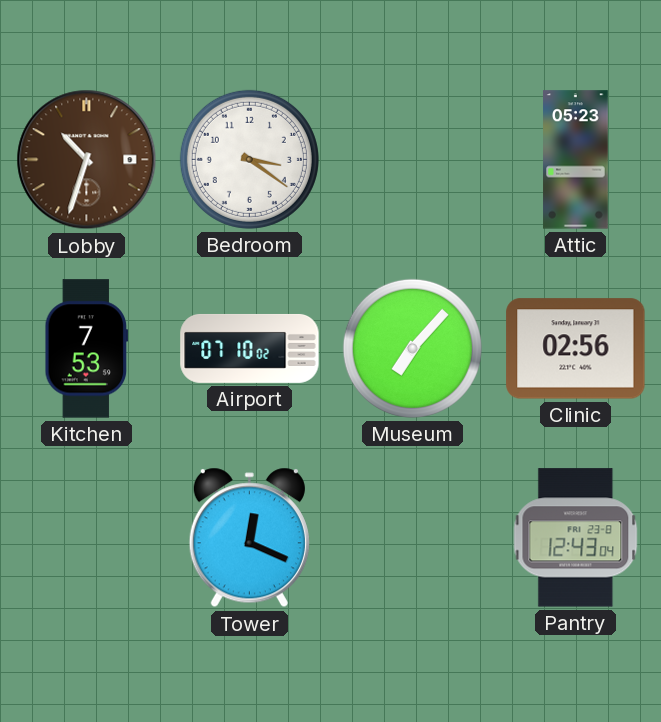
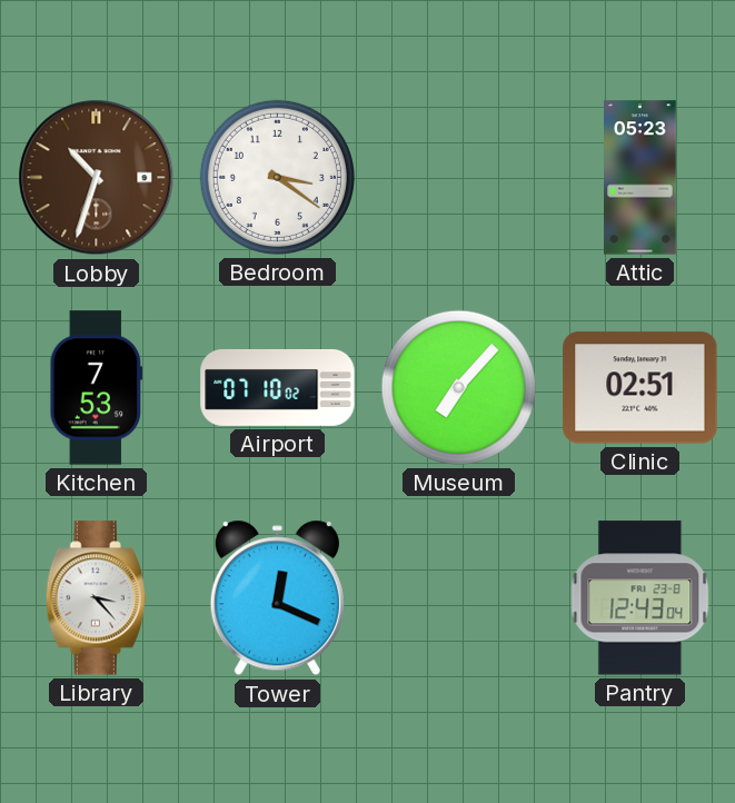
Clinic: 02:56 -> 02:51 (640, 388)
Library: none -> 3:23 (96, 598)
